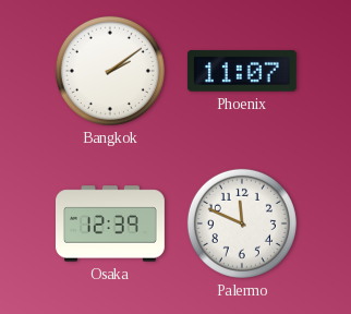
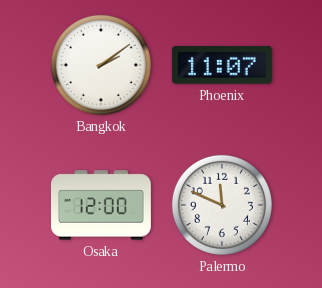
Osaka: 12:39 -> 12:00 (102, 205)
